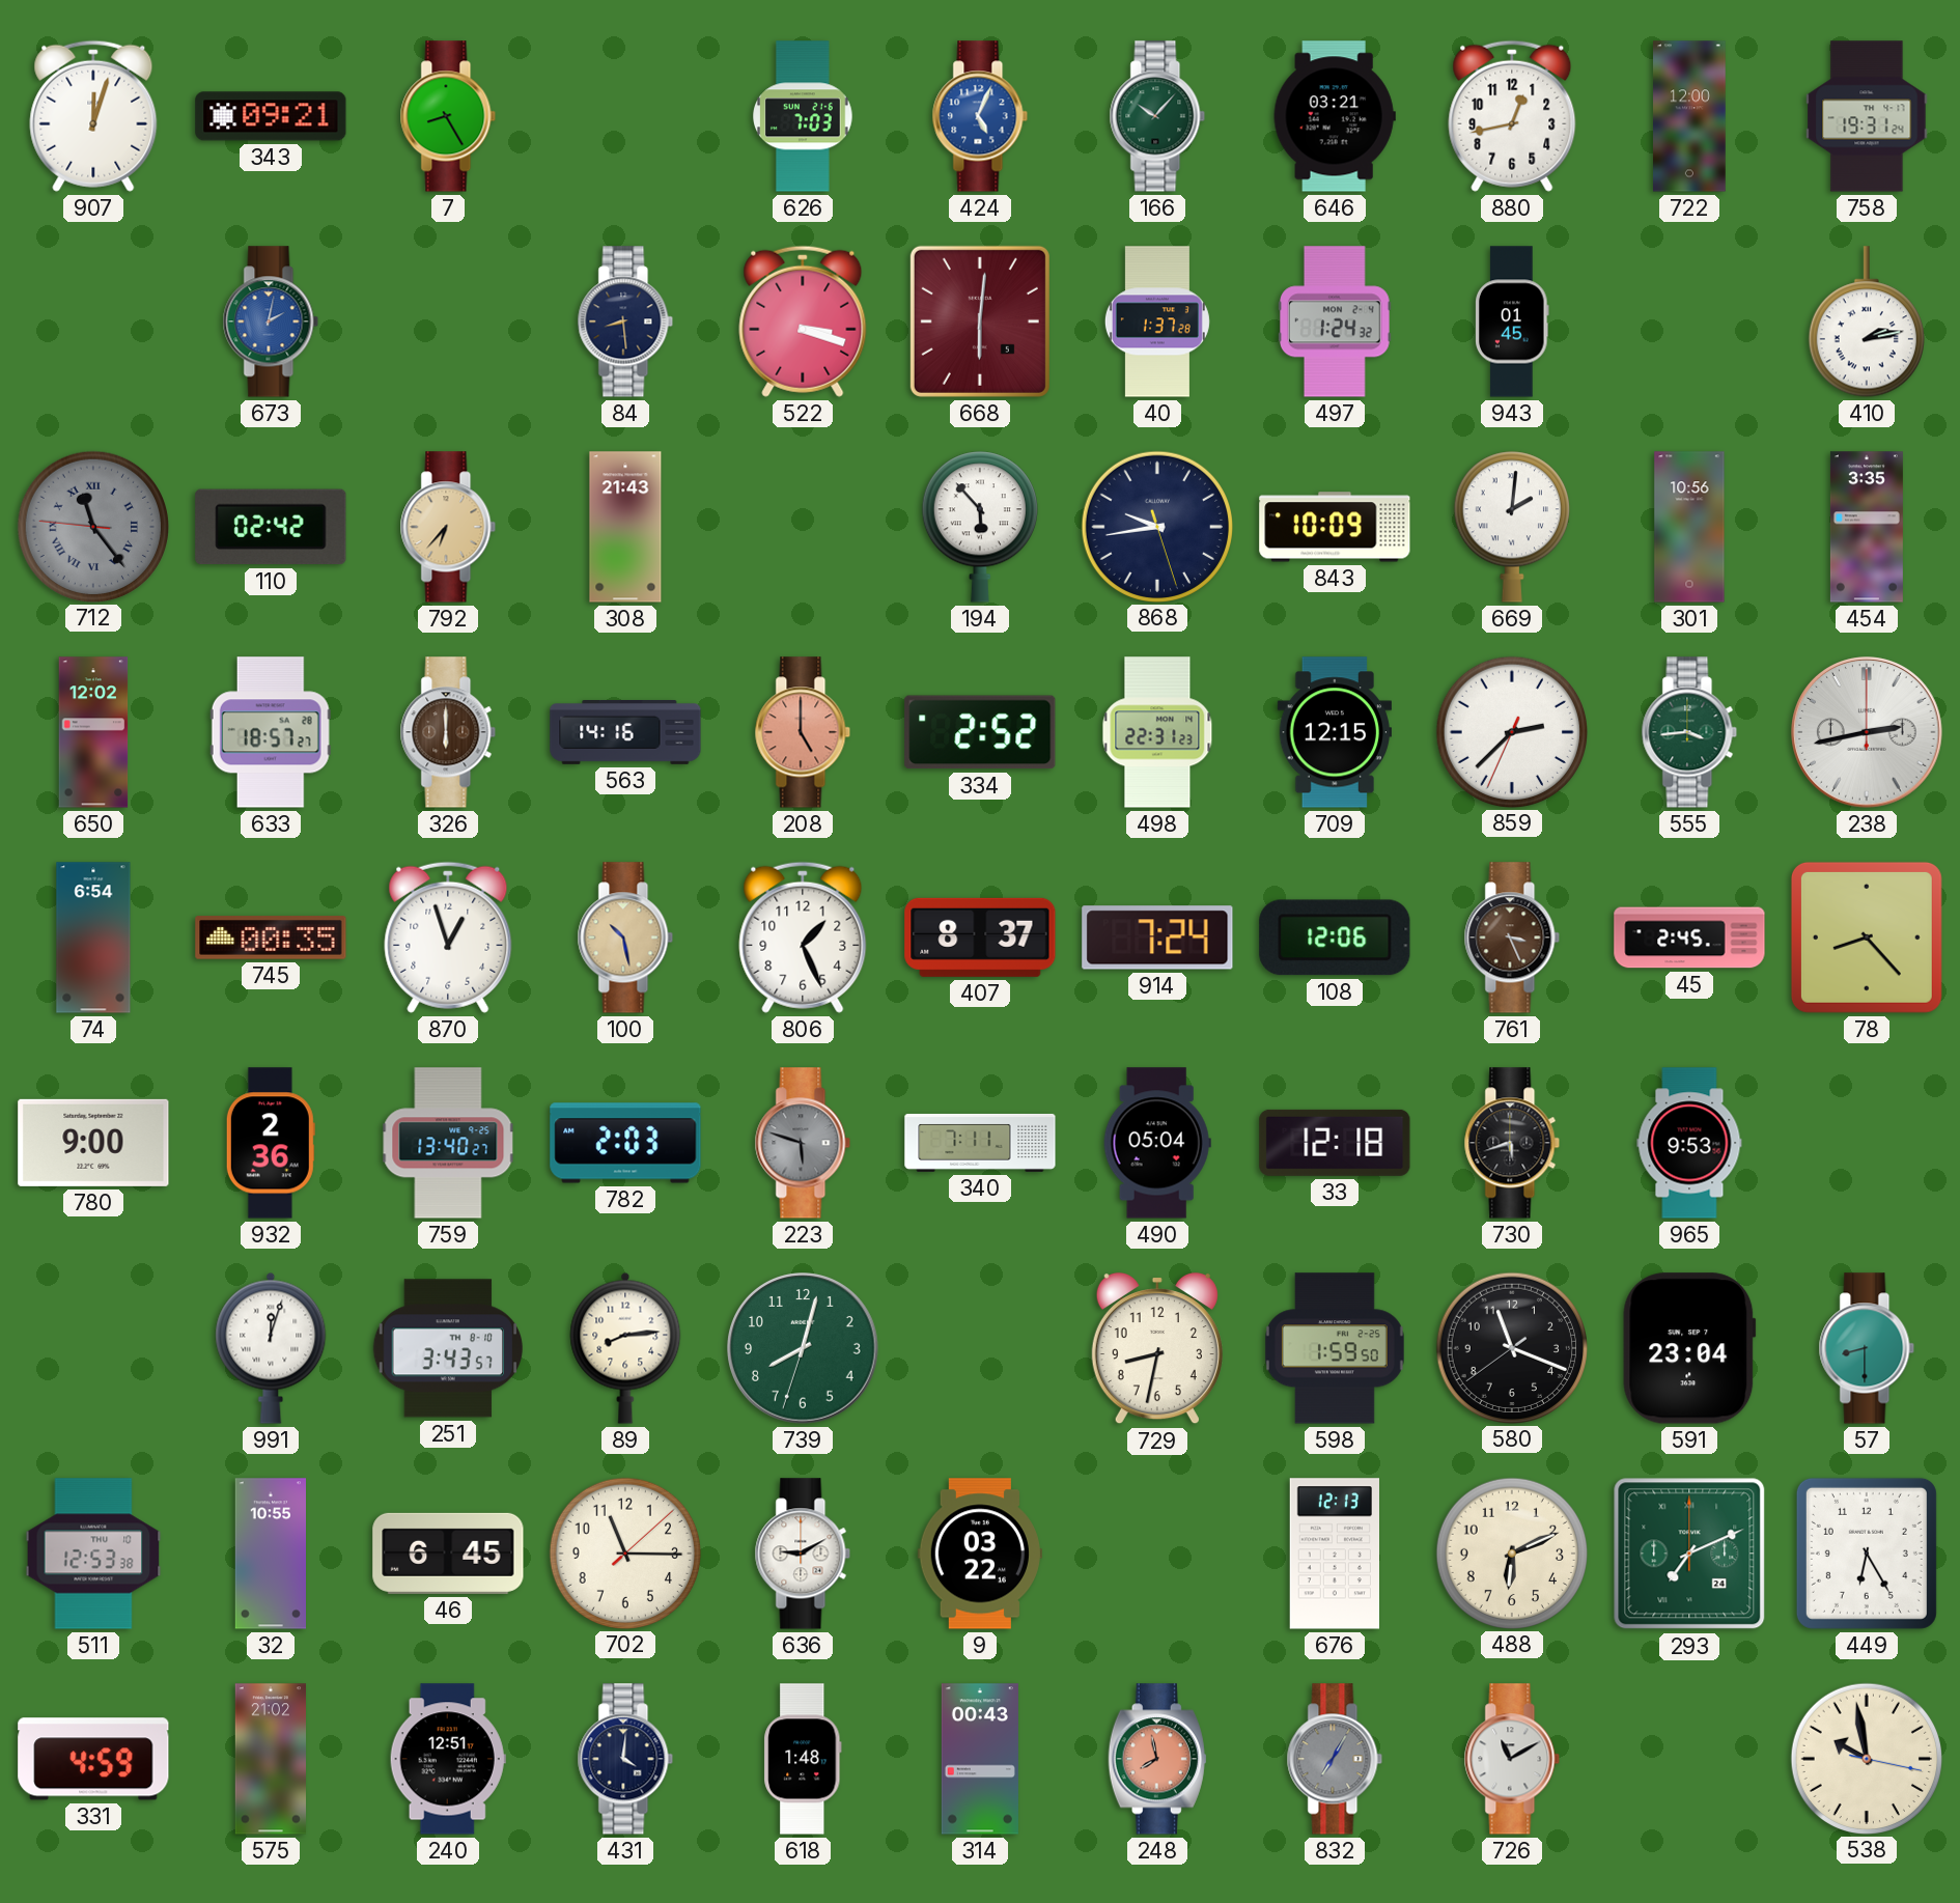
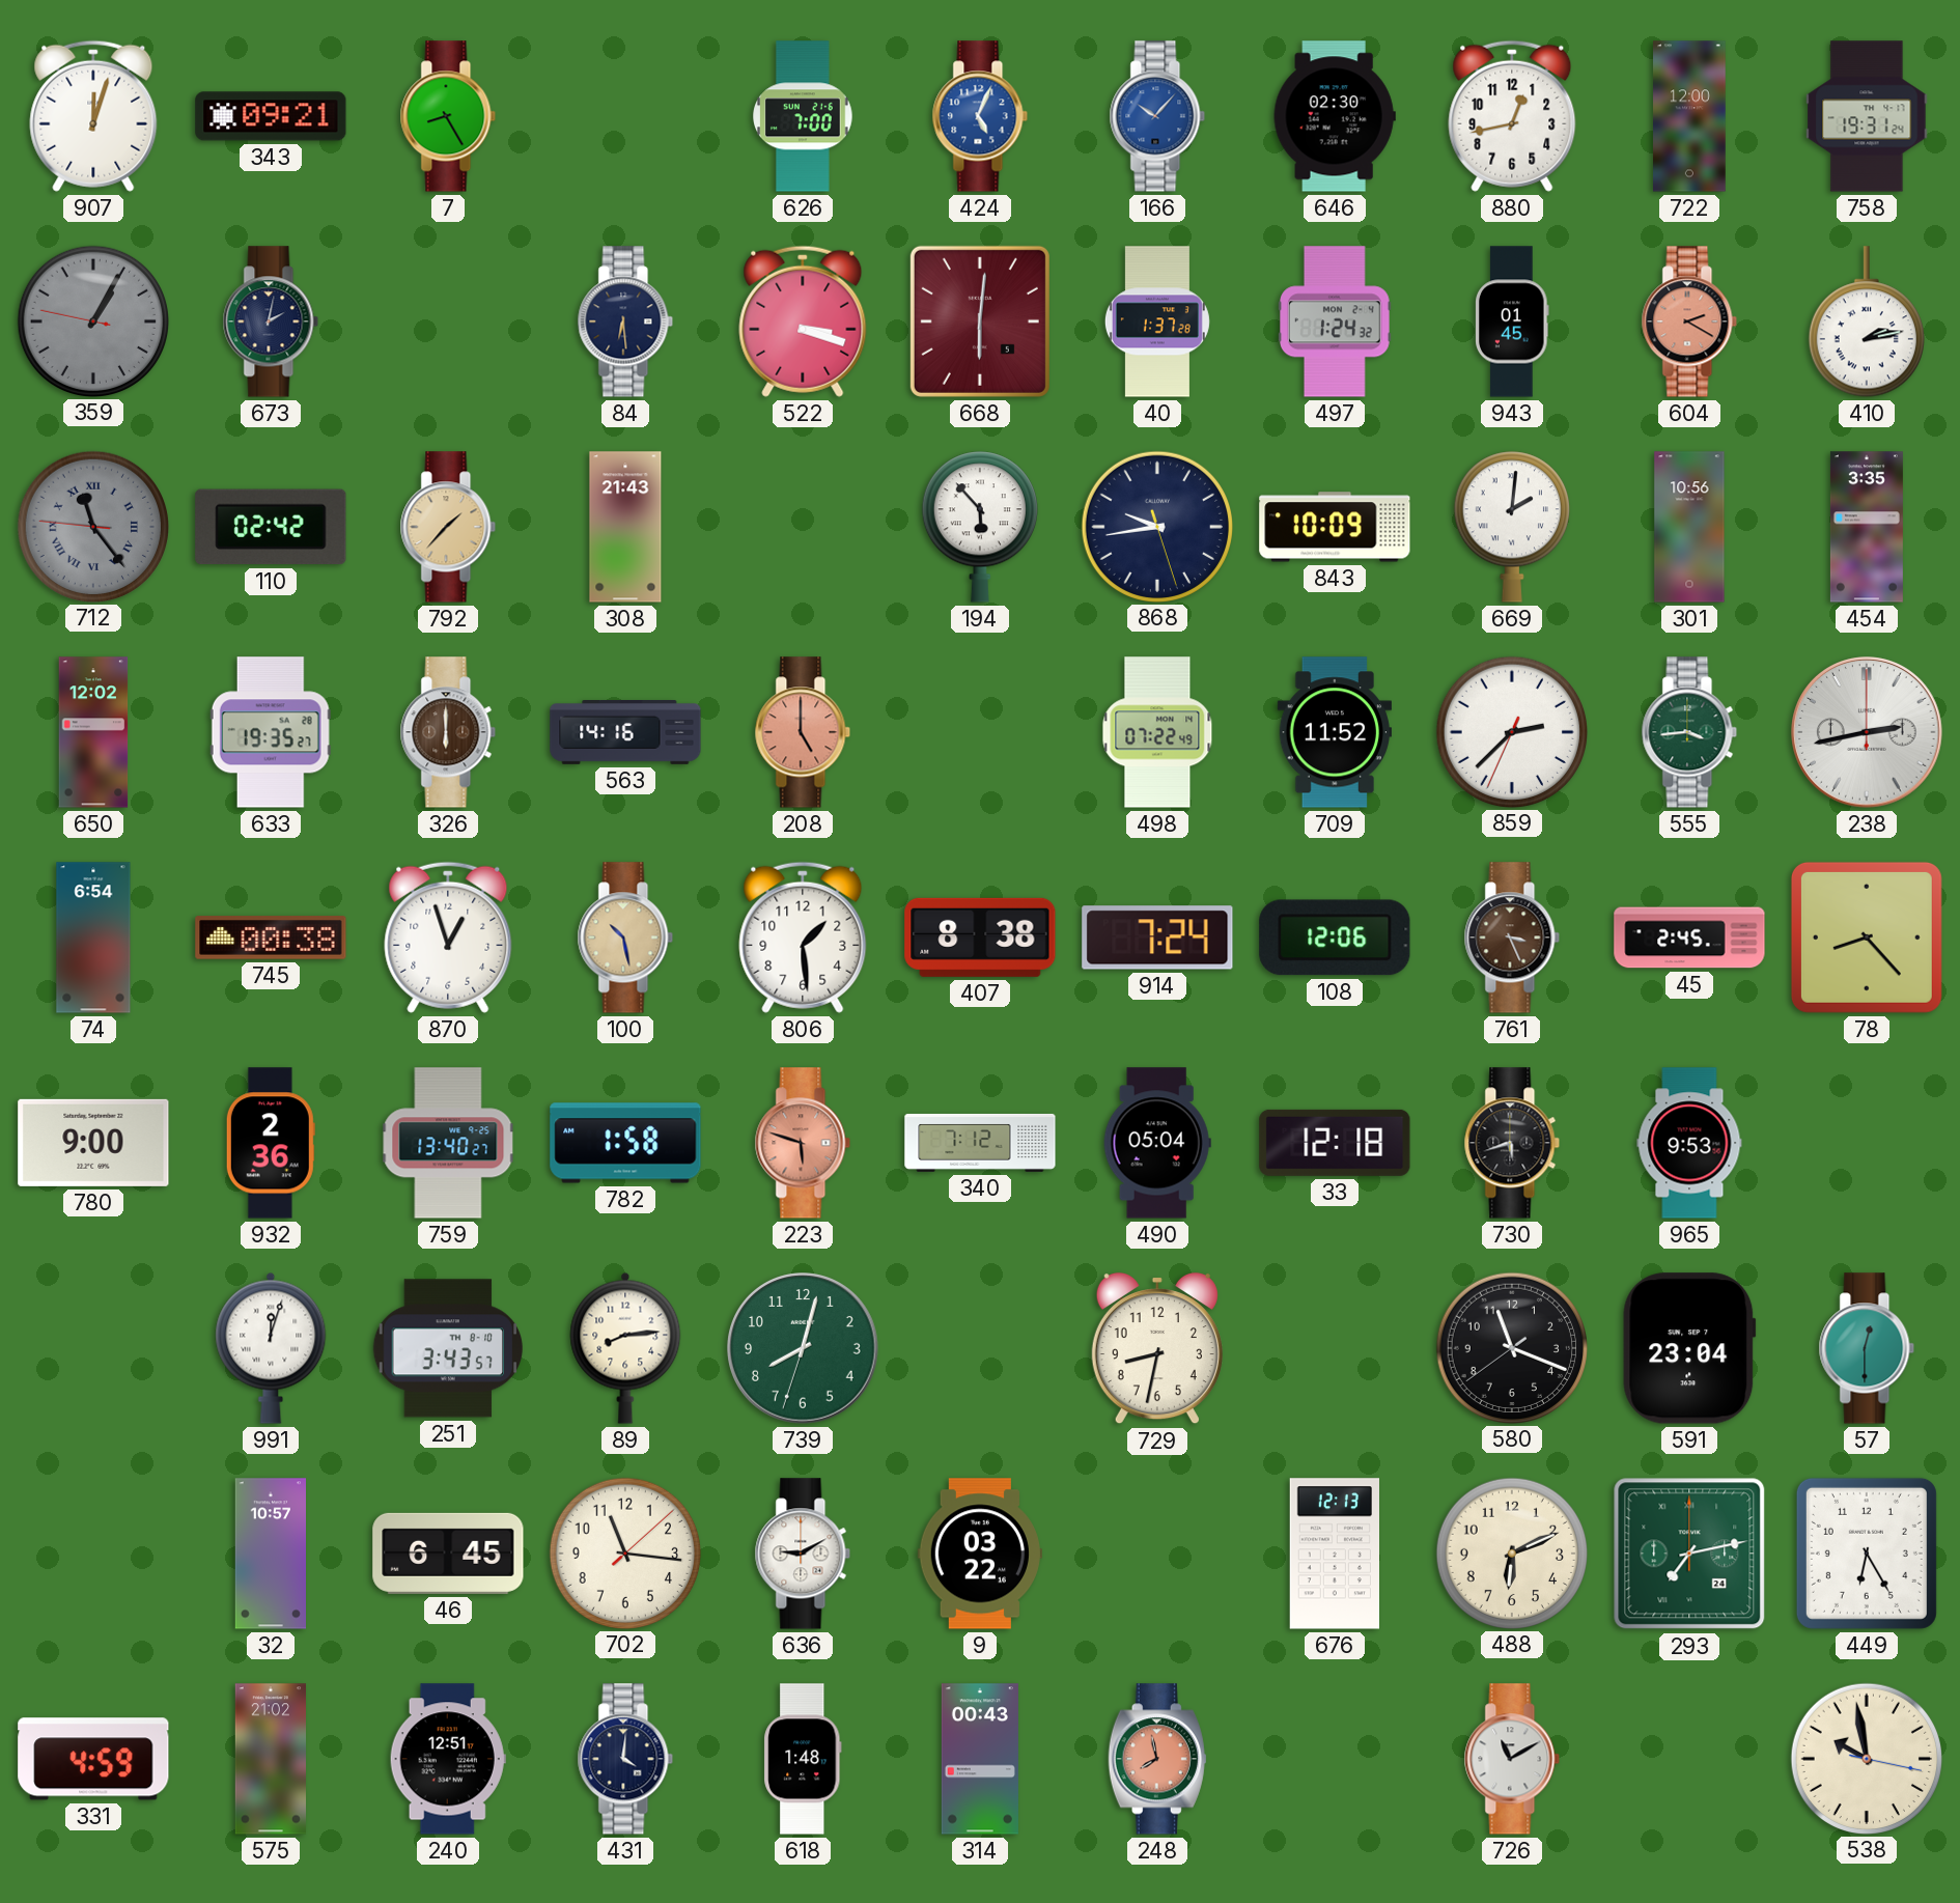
626: 7:03 -> 7:00 (803, 116)
166 dial: green -> blue (1157, 116)
646: 03:21 -> 02:30 (1335, 116)
359: none -> 1:04 (92, 320)
673 dial: blue -> navy (271, 321)
84: 8:29 -> 6:29 (625, 321)
604: none -> 2:20 (1689, 321)
792: 6:37 -> 1:37 (448, 527)
633: 18:57 -> 19:35 (271, 732)
334: 2:52 -> none (980, 732)
498: 22:31 -> 07:22 (1157, 732)
709: 12:15 -> 11:52 (1334, 732)
745: 00:35 -> 00:38 (271, 937)
806: 1:26 -> 1:29 (803, 937)
407: 8:37 -> 8:38 (980, 937)
782: 2:03 -> 1:58 (625, 1143)
223 dial: grey -> salmon (803, 1143)
340: 7:11 -> 7:12 (980, 1143)
598: 1:59 -> none (1335, 1348)
57: 8:30 -> 12:30 (1867, 1348)
511: 12:53 -> none (93, 1554)
32: 10:55 -> 10:57 (270, 1554)
702: 11:15 -> 11:16 (624, 1552)
293: 7:11 -> 7:13 (1689, 1554)
832: 7:05 -> none (1335, 1759)
